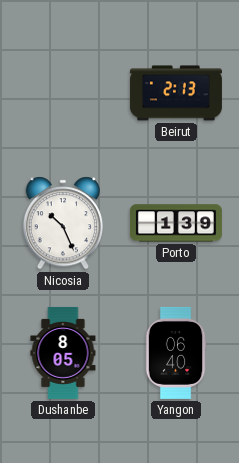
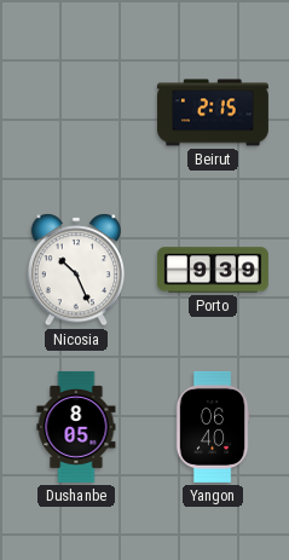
Beirut: 2:13 -> 2:15 (213, 112)
Porto: 1:39 -> 9:39 (213, 270)
